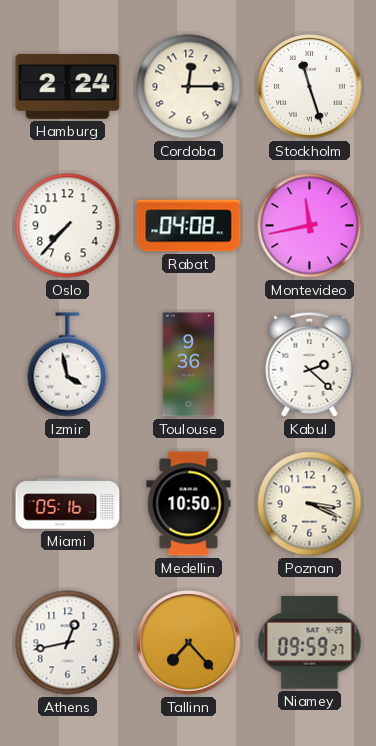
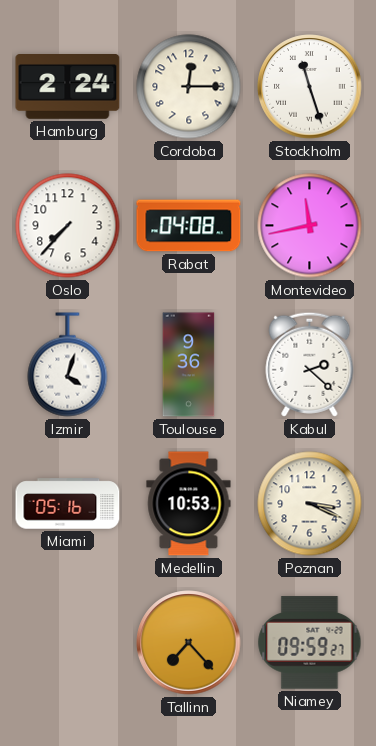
Izmir: 3:58 -> 4:03 (68, 365)
Medellin: 10:50 -> 10:53 (189, 504)
Athens: 12:43 -> none (68, 643)
